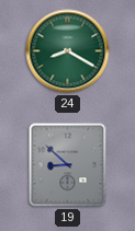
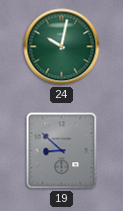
24: 8:20 -> 10:02 (62, 47)
